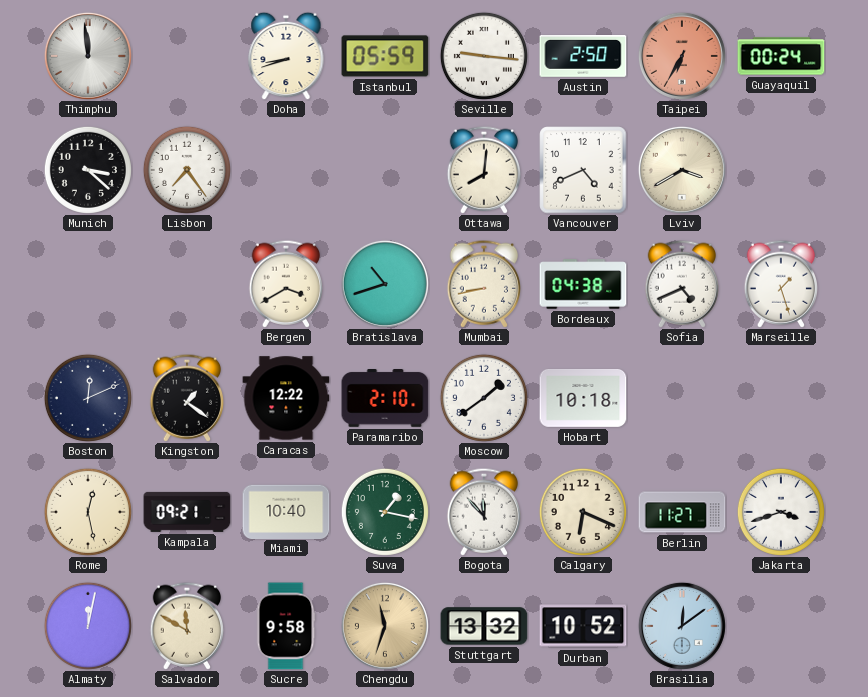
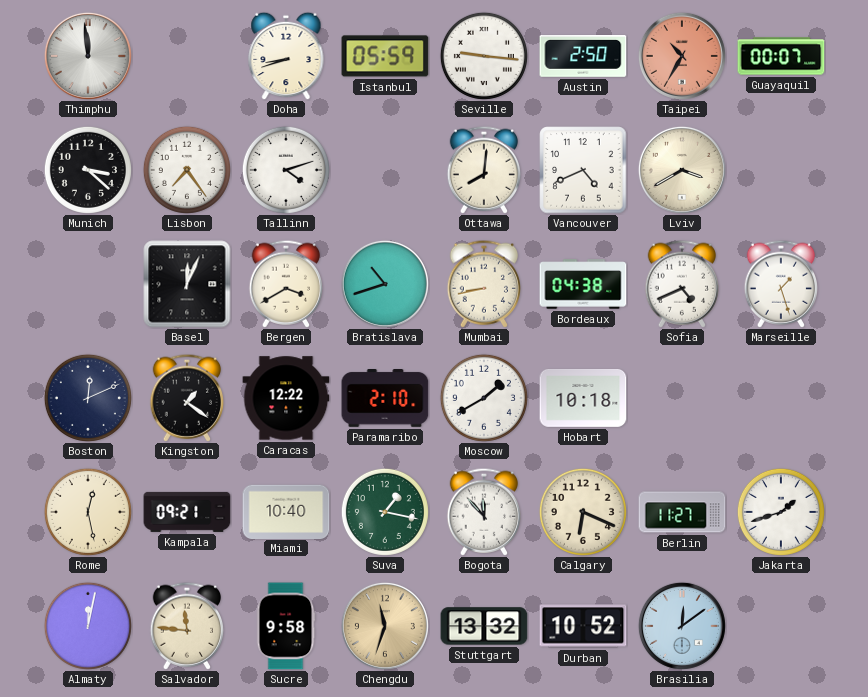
Taipei: 6:35 -> 10:35 (682, 56)
Guayaquil: 00:24 -> 00:07 (781, 56)
Tallinn: none -> 4:12 (286, 170)
Basel: none -> 12:04 (187, 284)
Moscow: 1:39 -> 1:40 (484, 398)
Jakarta: 3:42 -> 1:42 (781, 512)
Salvador: 11:50 -> 11:46 (187, 626)
